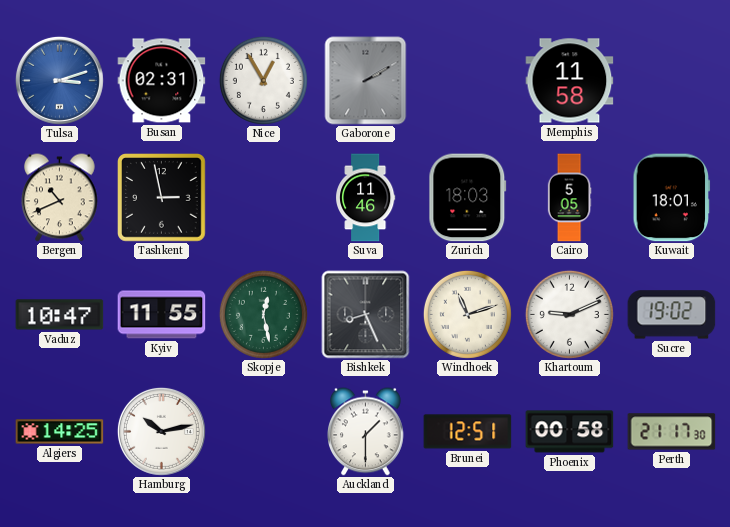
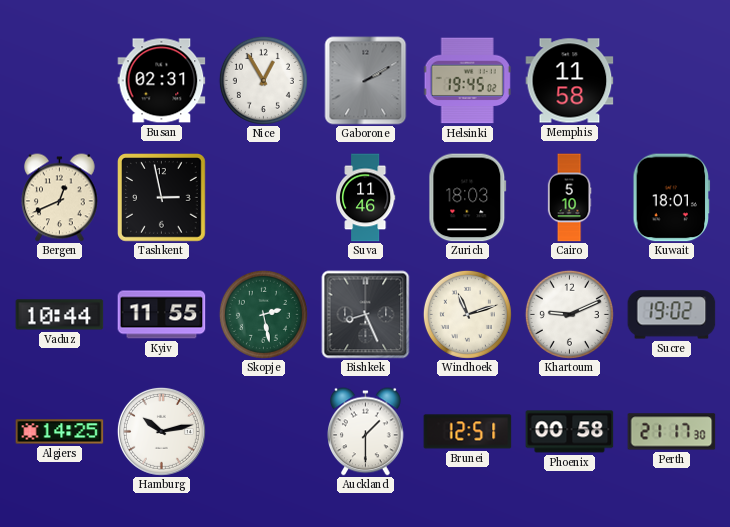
Tulsa: 3:12 -> none (59, 80)
Helsinki: none -> 19:45 (467, 81)
Bergen: 10:41 -> 12:41 (60, 198)
Cairo: 5:05 -> 5:10 (569, 198)
Vaduz: 10:47 -> 10:44 (60, 315)
Skopje: 12:28 -> 2:28 (263, 314)
